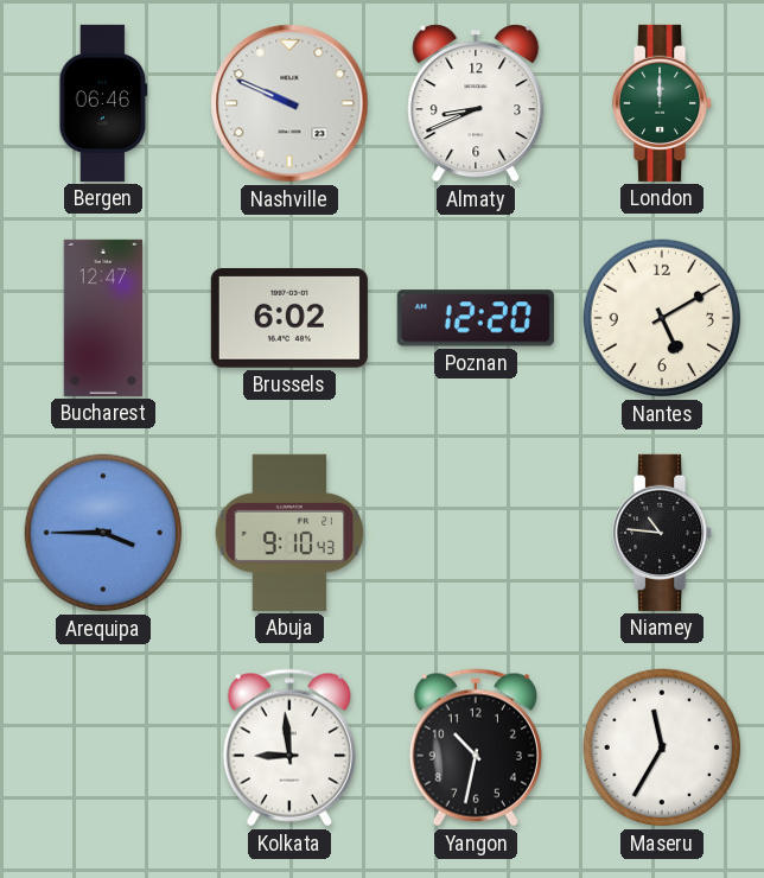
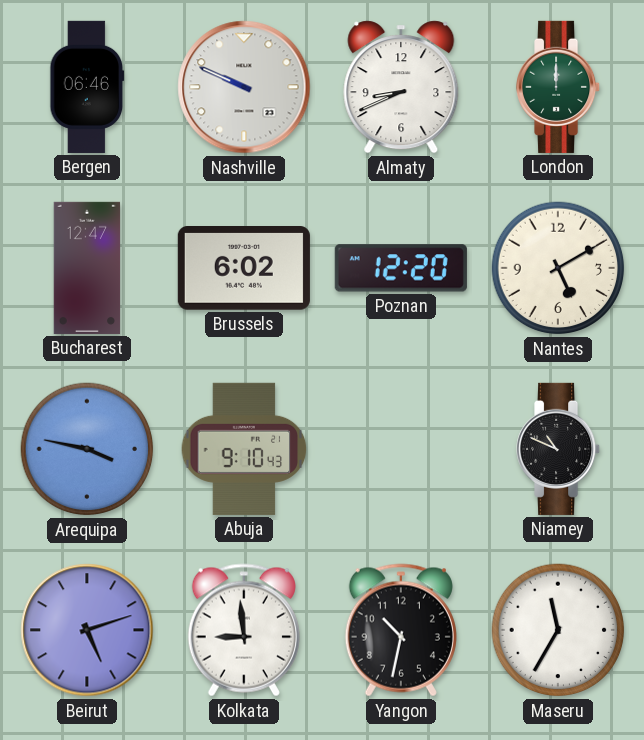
Arequipa: 3:45 -> 3:47 (87, 449)
Niamey: 10:46 -> 10:49 (559, 449)
Beirut: none -> 5:12 (87, 630)
